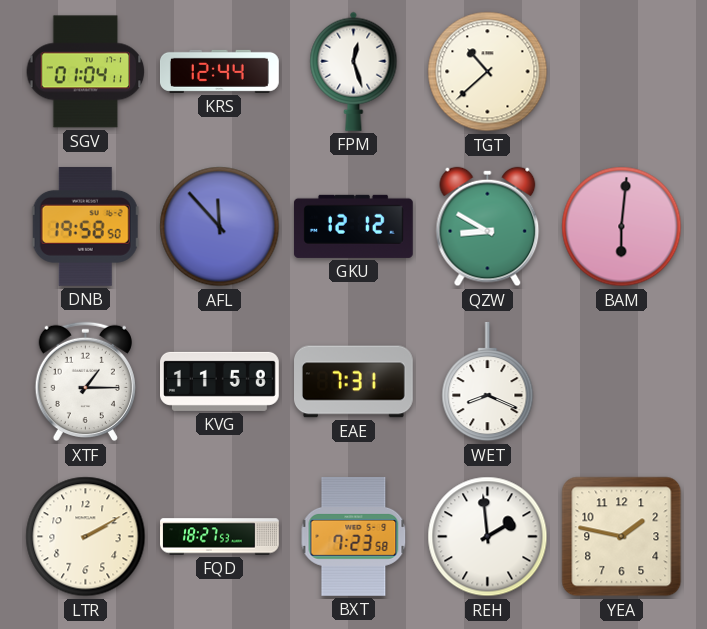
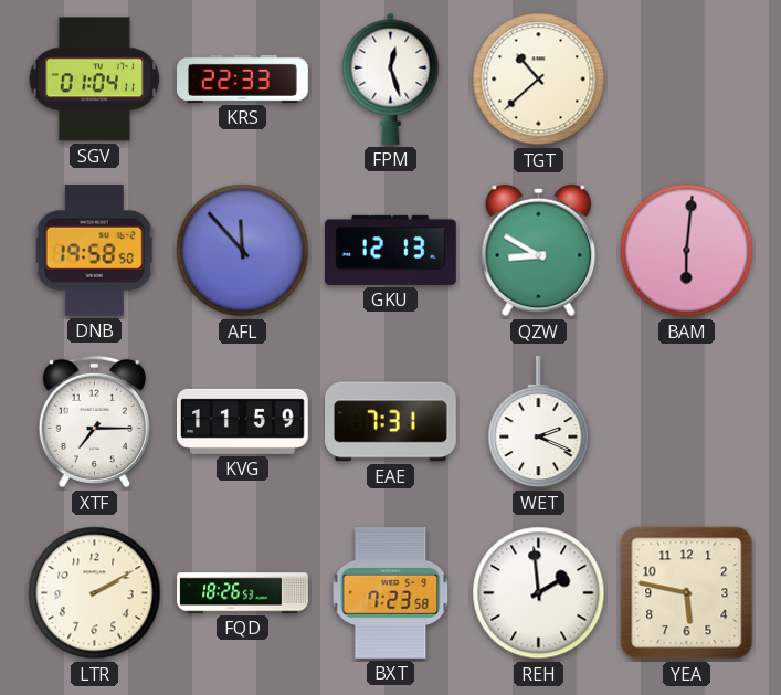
KRS: 12:44 -> 22:33 (243, 78)
GKU: 12:12 -> 12:13 (390, 250)
XTF: 1:15 -> 7:15 (94, 422)
KVG: 11:58 -> 11:59 (243, 421)
WET: 8:19 -> 2:19 (539, 422)
FQD: 18:27 -> 18:26 (243, 593)
YEA: 1:47 -> 5:47 (687, 593)
